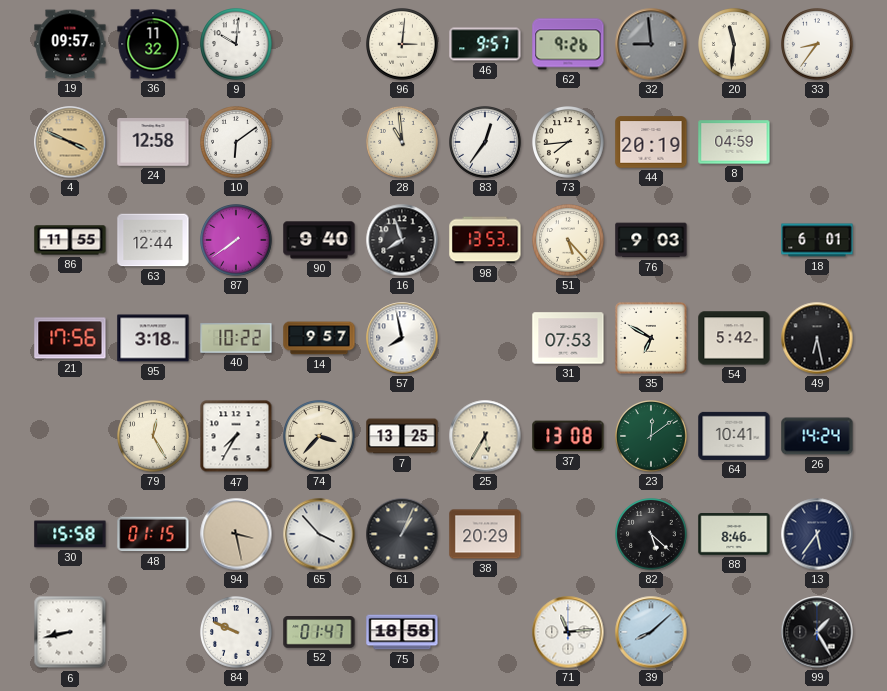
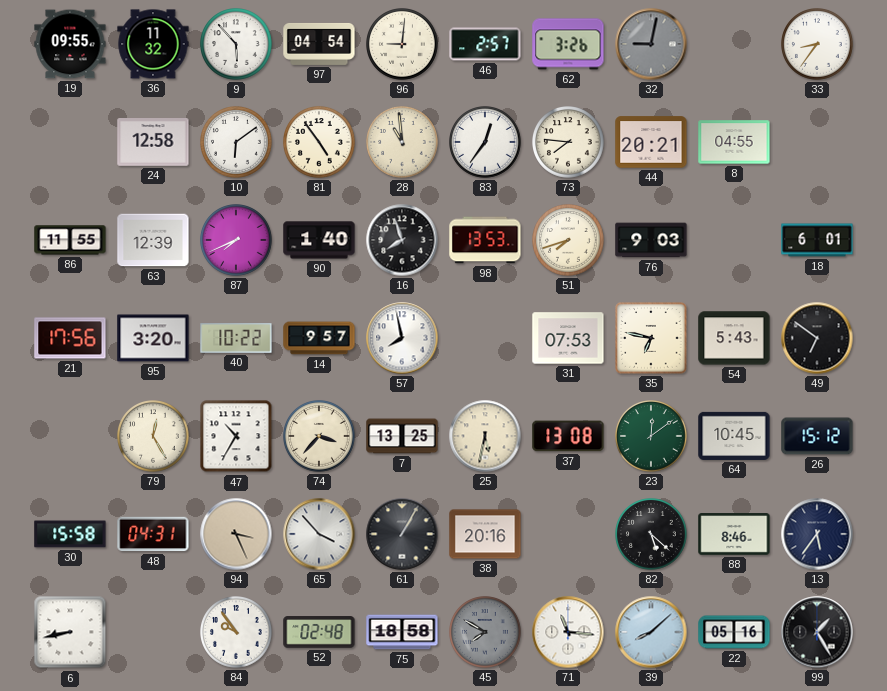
19: 09:57 -> 09:55 (70, 44)
9: 10:01 -> 5:53 (237, 45)
97: none -> 04:54 (319, 44)
96: 3:01 -> 9:01 (403, 45)
46: 9:57 -> 2:57 (485, 44)
62: 9:26 -> 3:26 (568, 44)
32: 8:59 -> 9:02 (651, 44)
20: 11:31 -> none (735, 45)
4: 3:49 -> none (70, 142)
81: none -> 4:54 (320, 143)
73: 7:44 -> 7:46 (569, 143)
44: 20:19 -> 20:21 (651, 142)
8: 04:59 -> 04:55 (734, 142)
63: 12:44 -> 12:39 (153, 240)
87: 7:39 -> 7:41 (237, 241)
90: 9:40 -> 1:40 (319, 240)
51: 5:23 -> 7:42 (569, 241)
95: 3:18 -> 3:20 (153, 338)
35: 6:50 -> 6:47 (651, 338)
54: 5:42 -> 5:43 (734, 338)
49: 6:28 -> 6:51 (817, 338)
47: 7:35 -> 10:35 (236, 436)
25: 5:35 -> 5:32 (485, 436)
64: 10:41 -> 10:45 (734, 436)
26: 14:24 -> 15:12 (817, 436)
48: 01:15 -> 04:31 (153, 534)
94: 3:28 -> 3:26 (236, 534)
61: 1:04 -> 1:05 (402, 534)
38: 20:29 -> 20:16 (485, 534)
84: 9:49 -> 9:54 (237, 633)
52: 01:47 -> 02:48 (319, 632)
45: none -> 7:50 (486, 633)
71: 11:14 -> 11:16 (568, 632)
22: none -> 05:16 (734, 632)
